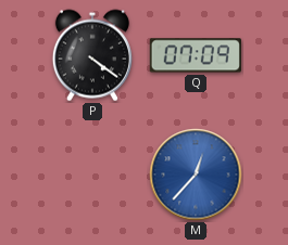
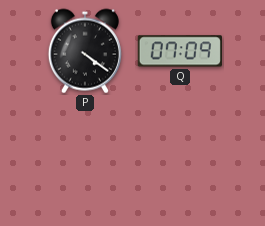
M: 12:37 -> none (196, 175)
